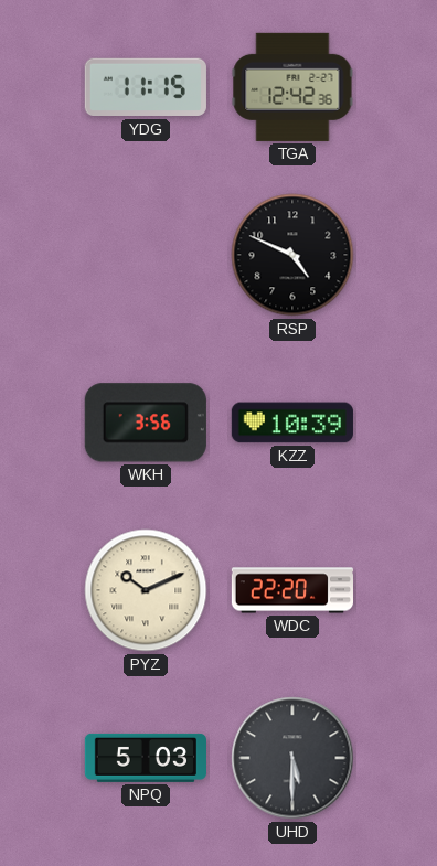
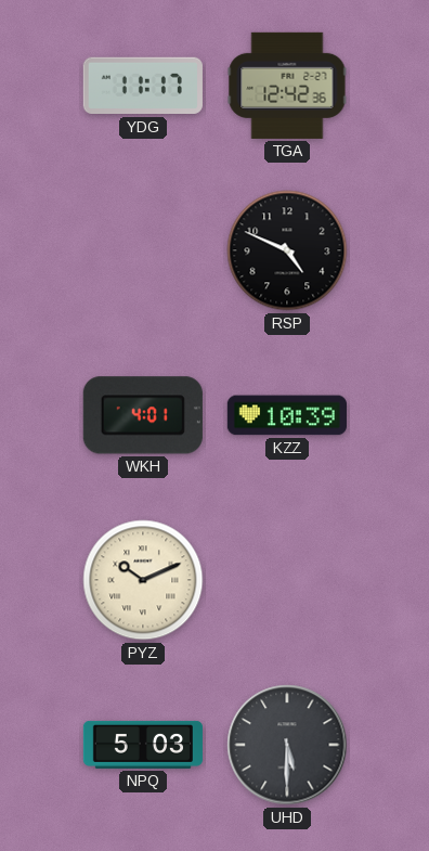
YDG: 11:15 -> 11:17 (143, 86)
WKH: 3:56 -> 4:01 (143, 415)
WDC: 22:20 -> none (291, 590)
